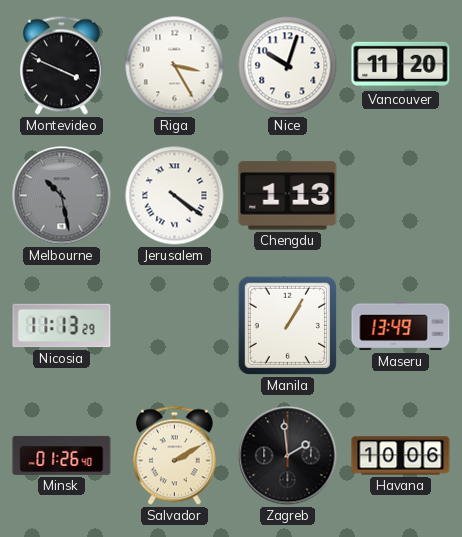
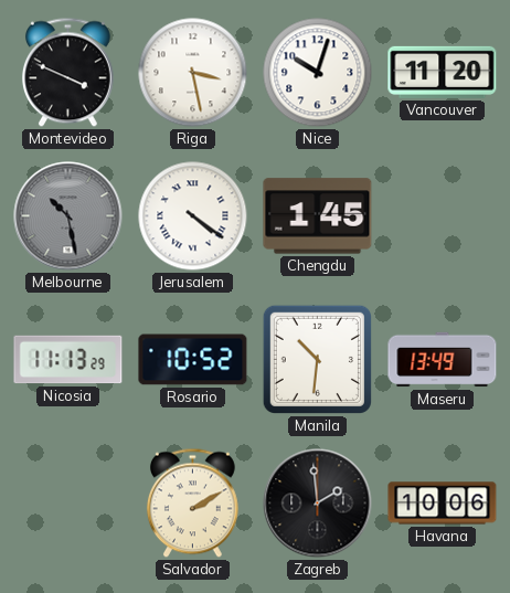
Riga: 3:25 -> 3:28 (193, 73)
Chengdu: 1:13 -> 1:45 (318, 216)
Rosario: none -> 10:52 (193, 360)
Manila: 1:05 -> 10:31 (317, 359)
Minsk: 01:26 -> none (62, 455)
